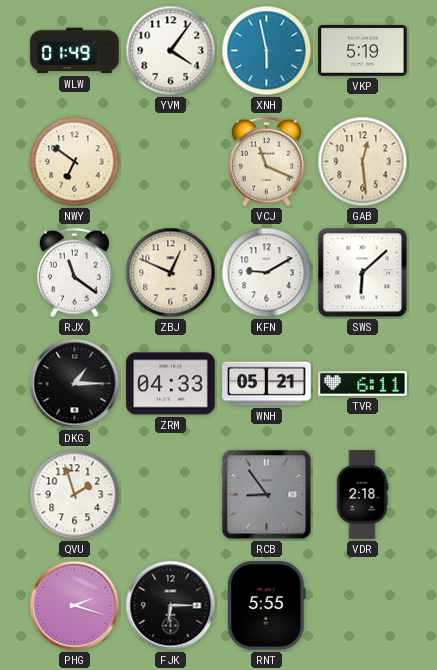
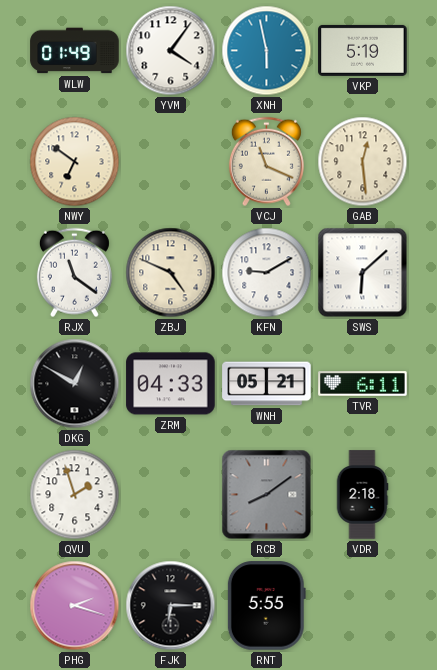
ZBJ: 12:49 -> 4:49 (171, 273)
DKG: 1:15 -> 12:50 (75, 384)
RCB: 8:54 -> 8:09 (267, 495)
